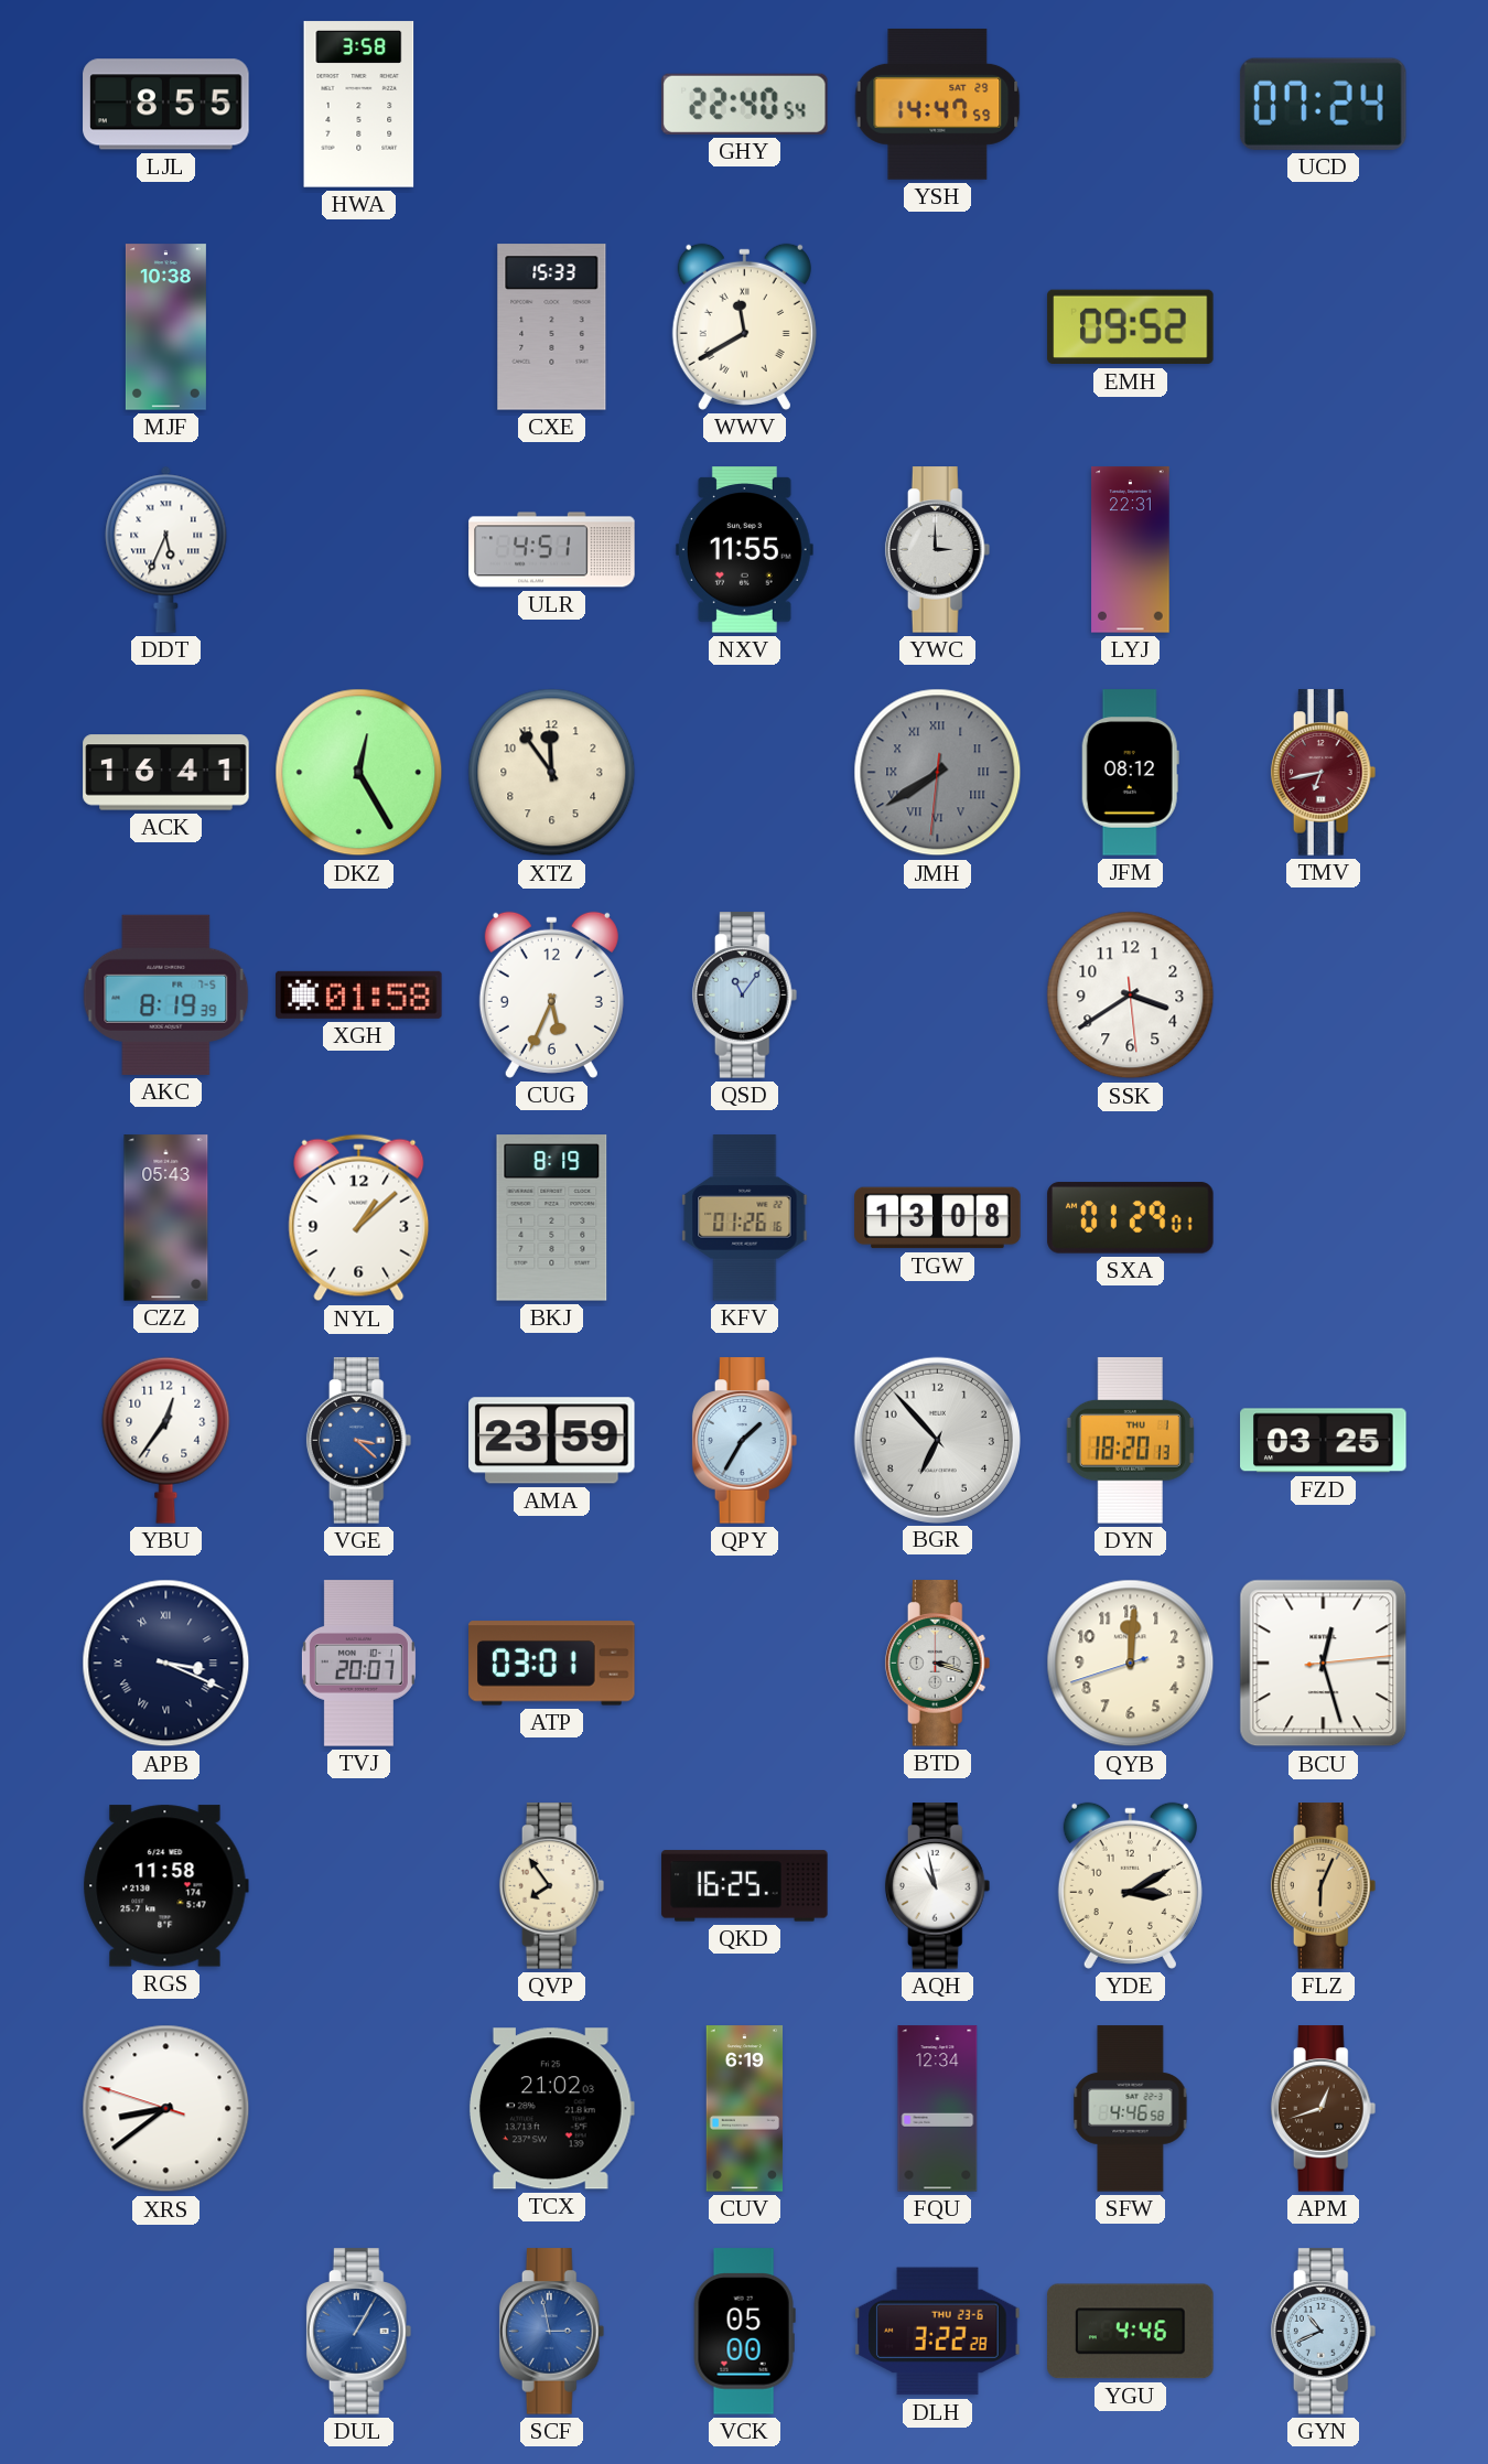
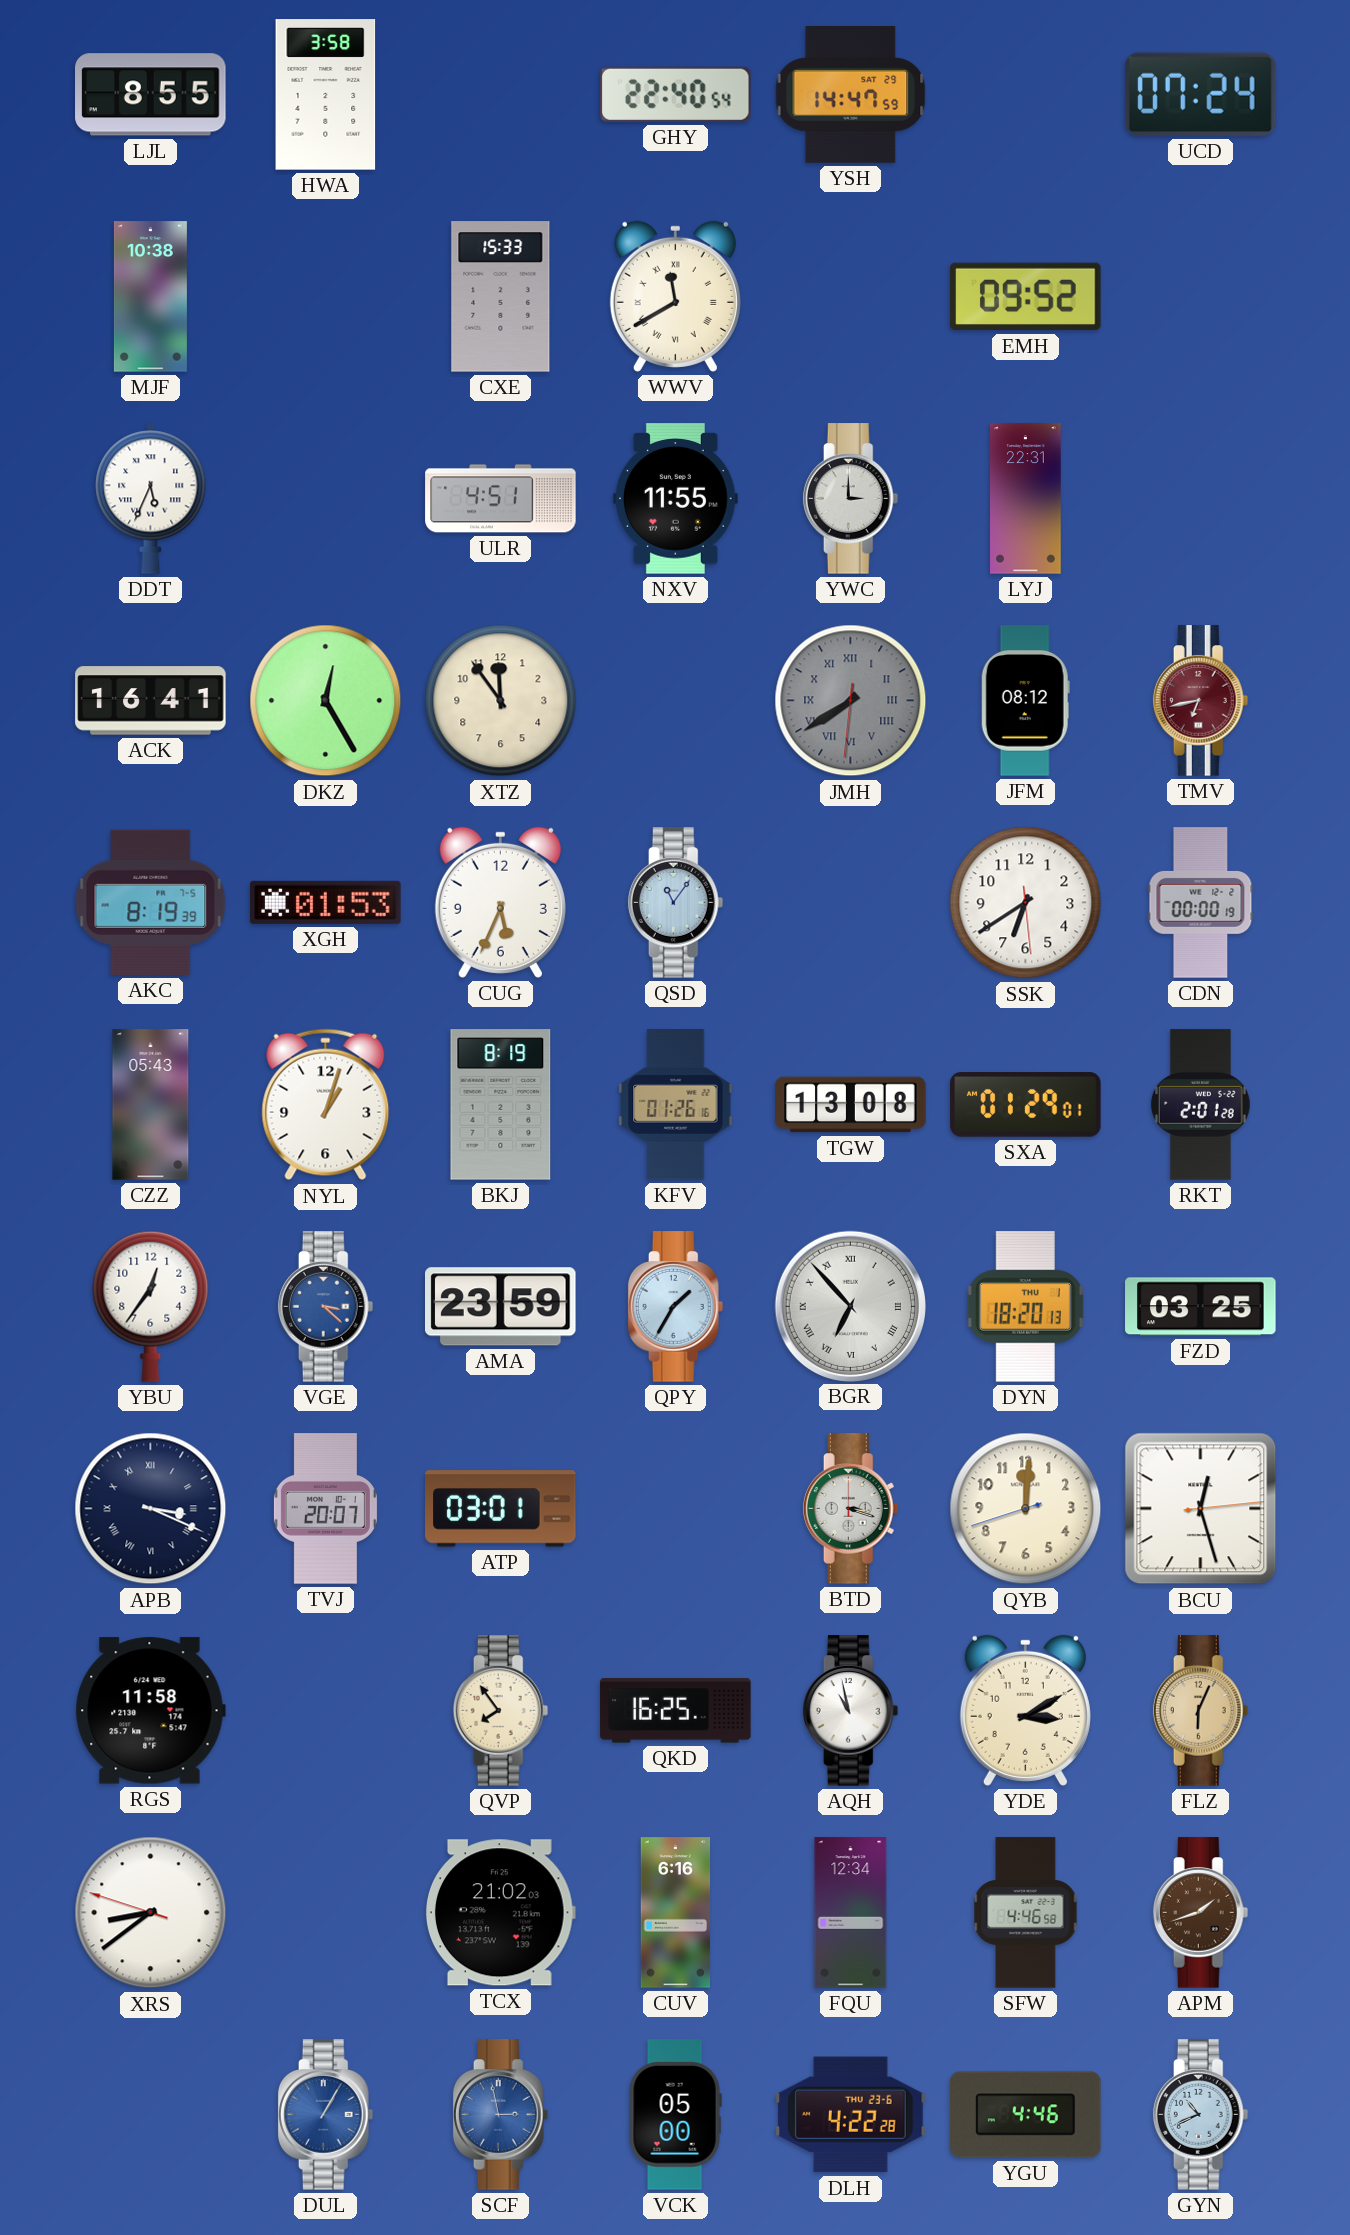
XGH: 01:58 -> 01:53 (326, 902)
SSK: 3:39 -> 6:39 (1026, 903)
CDN: none -> 00:00 (1201, 903)
NYL: 1:08 -> 1:03 (326, 1105)
RKT: none -> 2:01 (1200, 1105)
BGR numerals: Arabic -> Roman (850, 1306)
CUV: 6:19 -> 6:16 (676, 1913)
APM: 12:42 -> 1:42 (1201, 1913)
DLH: 3:22 -> 4:22 (851, 2115)
